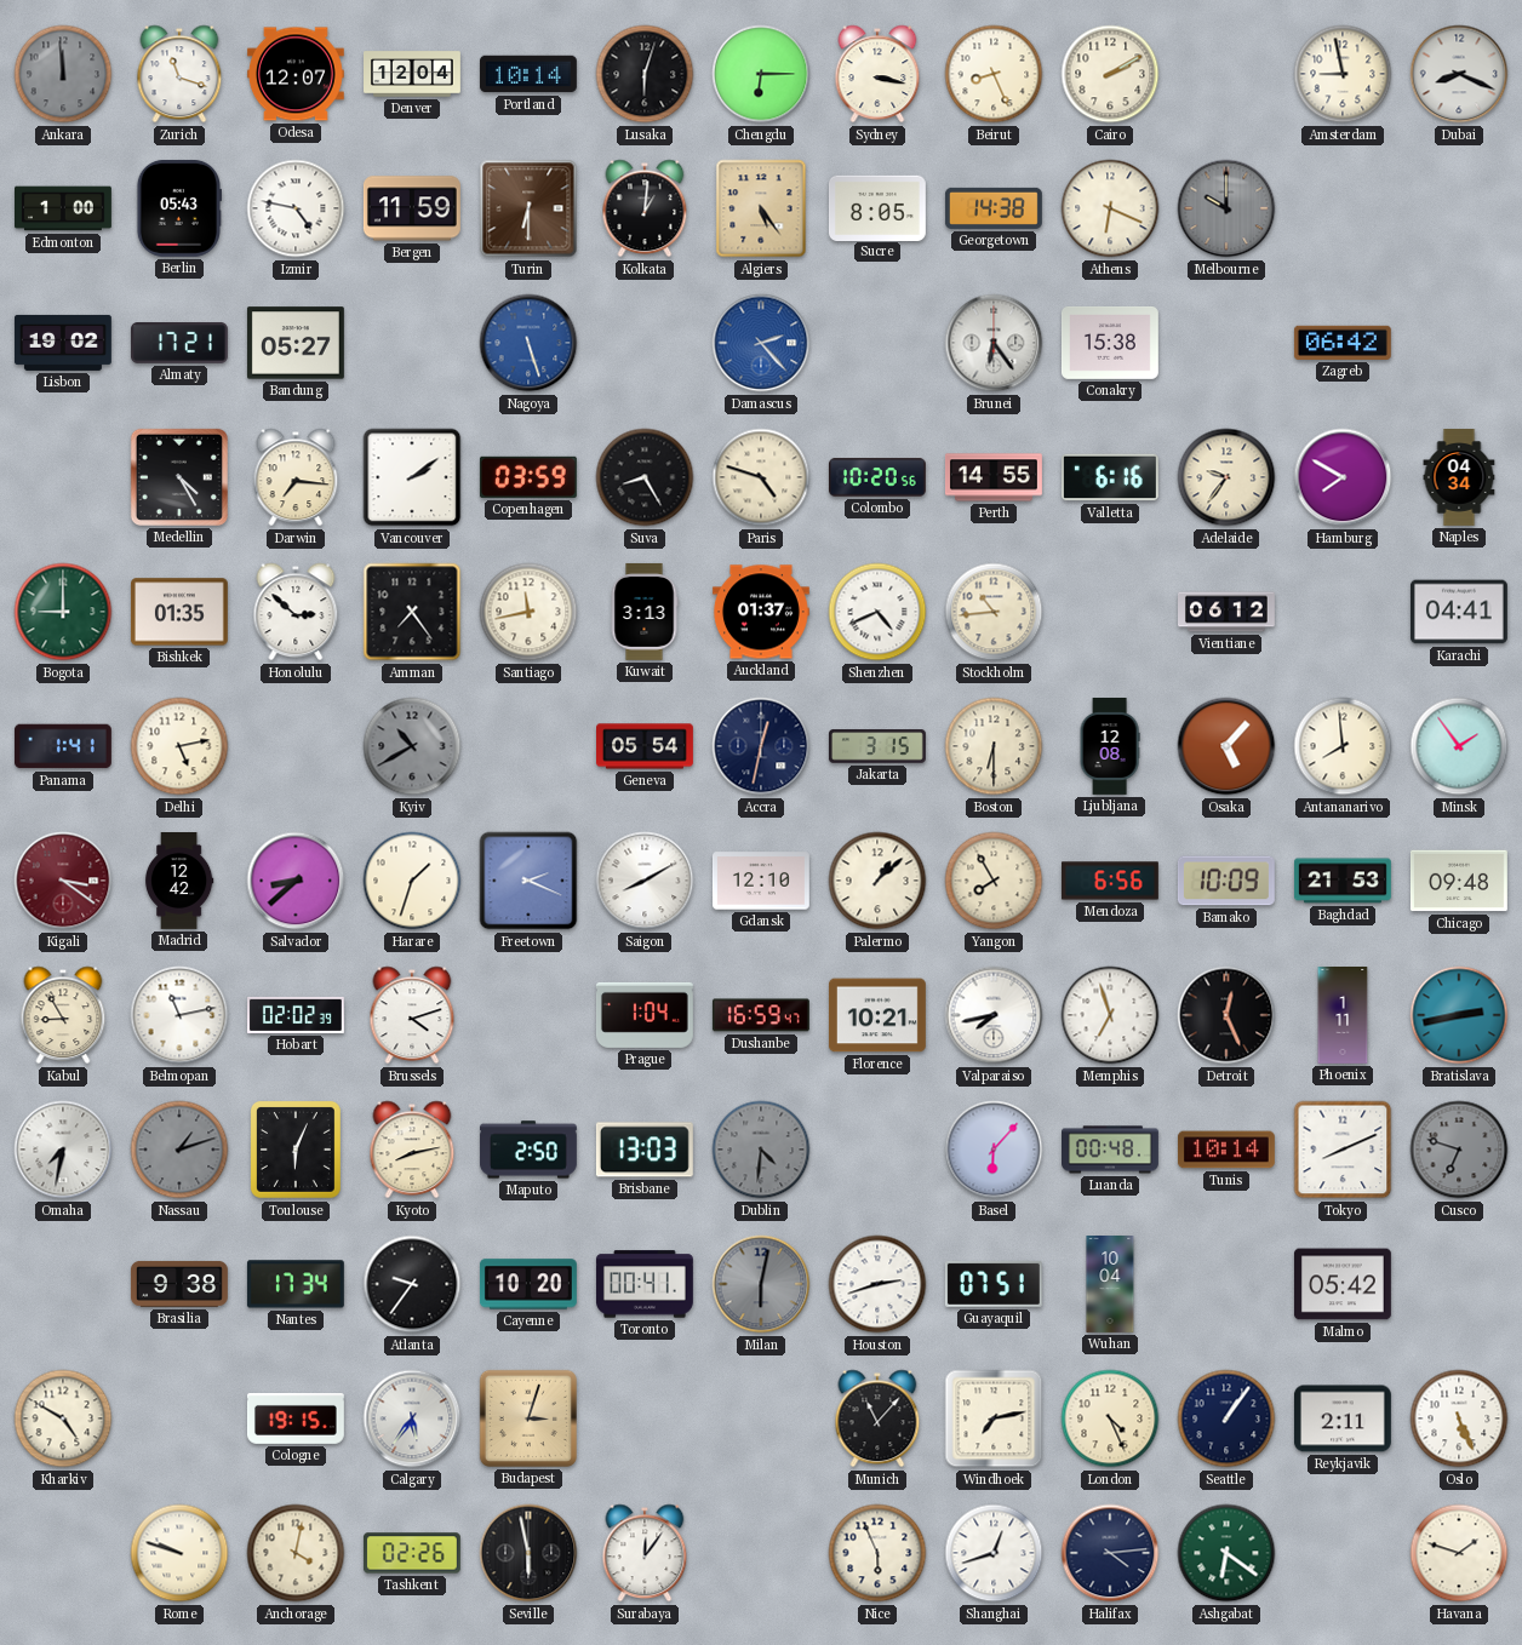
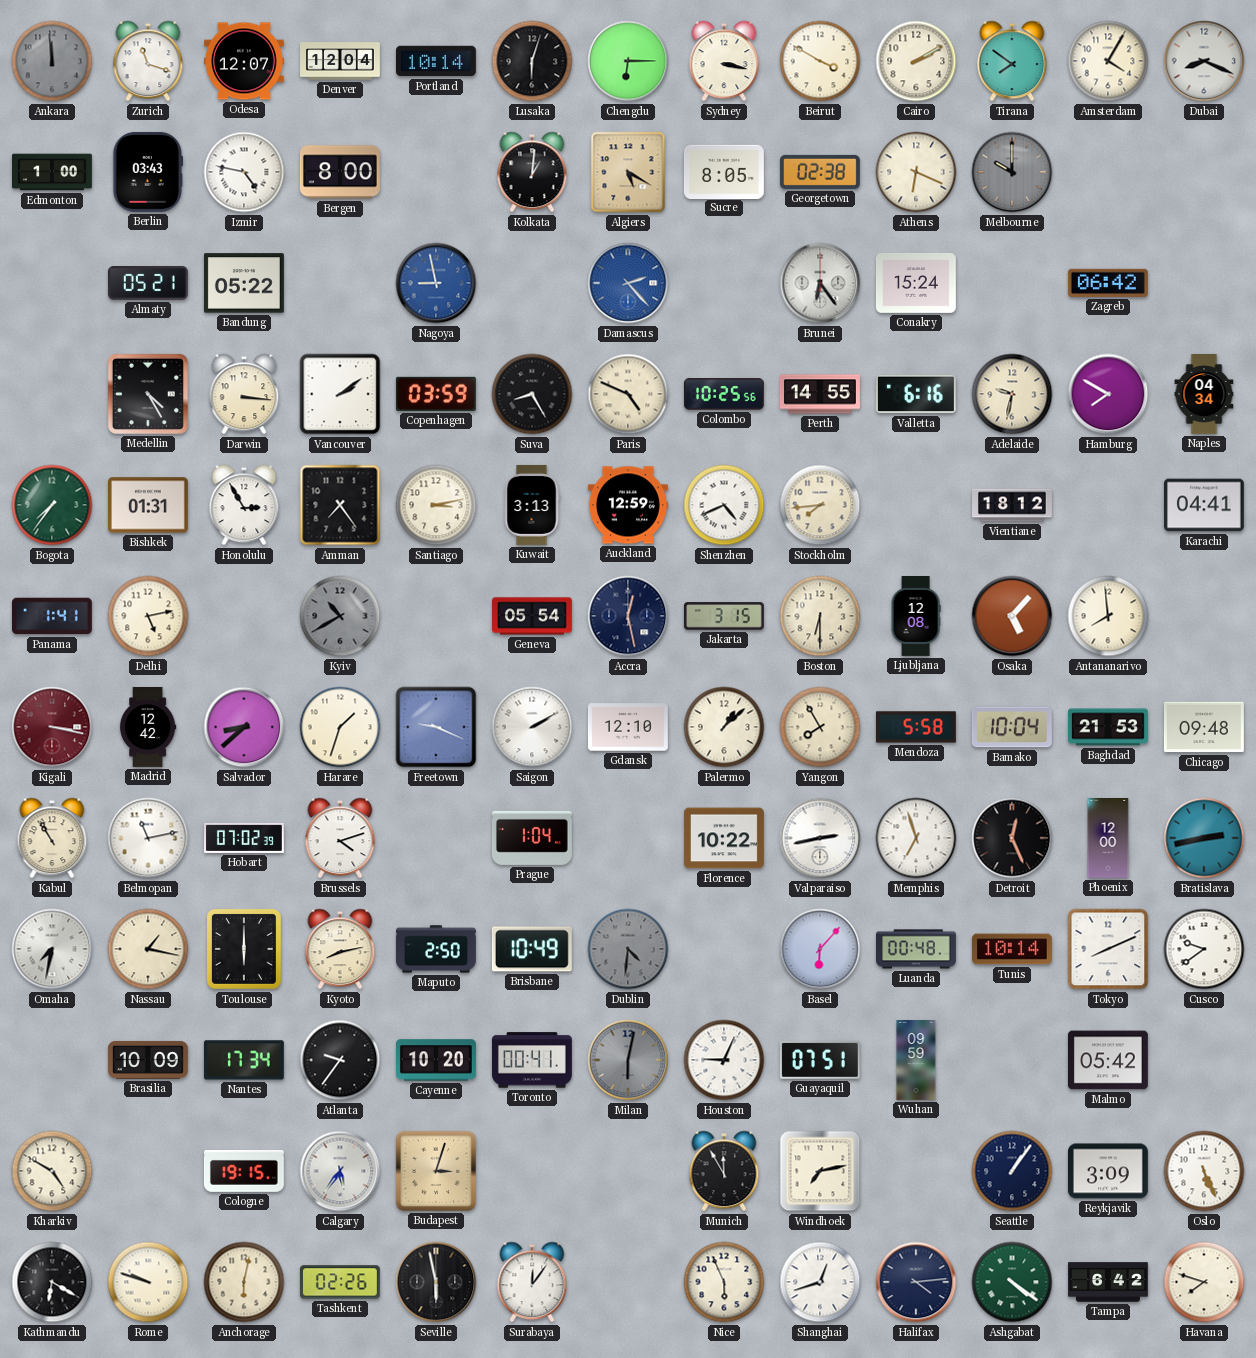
Beirut: 8:26 -> 3:50 (820, 61)
Tirana: none -> 7:51 (1012, 61)
Amsterdam: 8:58 -> 4:05 (1108, 61)
Berlin: 05:43 -> 03:43 (147, 172)
Bergen: 11:59 -> 8:00 (340, 172)
Turin: 6:30 -> none (528, 208)
Algiers: 5:24 -> 5:20 (628, 172)
Georgetown: 14:38 -> 02:38 (820, 172)
Lisbon: 19:02 -> none (63, 343)
Almaty: 17:21 -> 05:21 (148, 284)
Bandung: 05:27 -> 05:22 (244, 283)
Nagoya: 5:27 -> 8:58 (436, 283)
Conakry: 15:38 -> 15:24 (916, 283)
Darwin: 7:16 -> 3:16 (244, 394)
Paris: 4:48 -> 4:49 (628, 394)
Colombo: 10:20 -> 10:25 (724, 394)
Adelaide: 9:36 -> 9:32 (1012, 394)
Bogota: 9:00 -> 7:36 (52, 505)
Bishkek: 01:35 -> 01:31 (148, 505)
Honolulu: 2:52 -> 2:55 (244, 505)
Santiago: 11:43 -> 3:13 (436, 505)
Auckland: 01:37 -> 12:59 (628, 505)
Stockholm: 10:44 -> 7:44 (820, 505)
Vientiane: 06:12 -> 18:12 (1013, 505)
Accra: 12:32 -> 12:28 (628, 616)
Minsk: 1:54 -> none (1459, 746)
Kigali: 3:21 -> 3:17 (52, 727)
Freetown: 2:19 -> 9:19 (436, 727)
Saigon: 8:10 -> 2:10 (532, 727)
Mendoza: 6:56 -> 5:58 (916, 727)
Bamako: 10:09 -> 10:04 (1012, 727)
Kabul: 8:55 -> 10:55 (52, 838)
Hobart: 02:02 -> 07:02 (245, 838)
Dushanbe: 16:59 -> none (761, 1015)
Florence: 10:21 -> 10:22 (724, 838)
Valparaiso: 7:43 -> 2:43 (820, 838)
Phoenix: 1:11 -> 12:00 (1108, 839)
Nassau: 1:12 -> 1:17 (148, 949)
Nassau dial: grey -> cream (148, 949)
Toulouse: 6:04 -> 6:00 (244, 949)
Brisbane: 13:03 -> 10:49 (532, 949)
Cusco: 6:48 -> 9:39 (1204, 949)
Cusco dial: grey -> white (1204, 949)
Brasilia: 9:38 -> 10:09 (148, 1060)
Houston: 2:42 -> 9:04 (724, 1060)
Wuhan: 10:04 -> 09:59 (916, 1061)
Munich: 11:07 -> 11:55 (724, 1171)
London: 4:26 -> none (1110, 1418)
Reykjavik: 2:11 -> 3:09 (1108, 1171)
Kathmandu: none -> 6:20 (52, 1282)
Anchorage: 4:02 -> 6:02 (244, 1282)
Ashgabat: 6:21 -> 4:21 (1012, 1282)
Tampa: none -> 6:42 (1109, 1282)
Havana: 1:48 -> 7:48 (1204, 1282)
